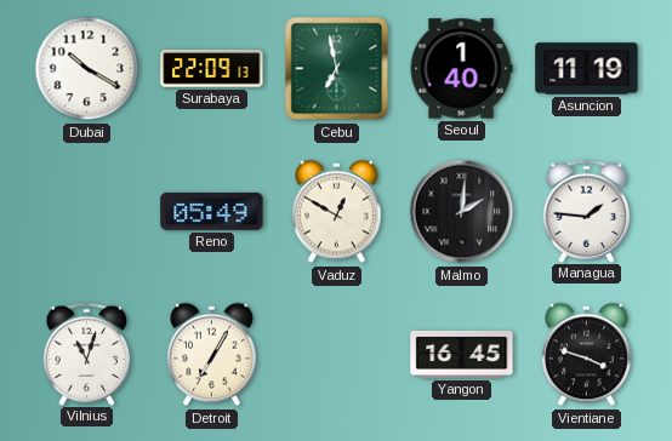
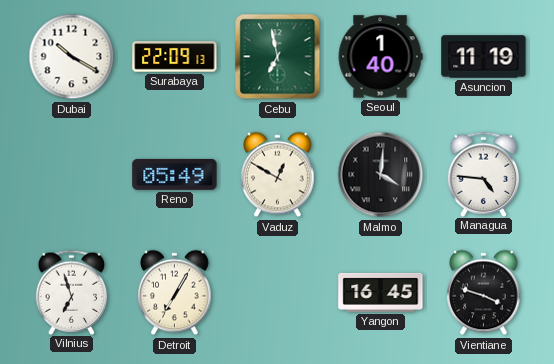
Malmo: 2:01 -> 4:01 (381, 175)
Managua: 1:46 -> 4:46 (484, 174)
Vilnius: 11:03 -> 6:57 (72, 292)
